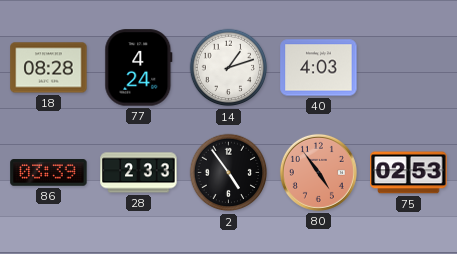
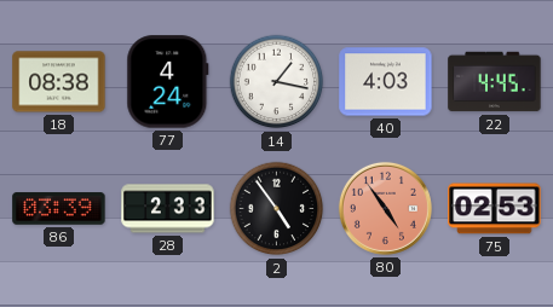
18: 08:28 -> 08:38 (59, 82)
14: 1:12 -> 1:17 (277, 82)
22: none -> 4:45 (495, 82)
